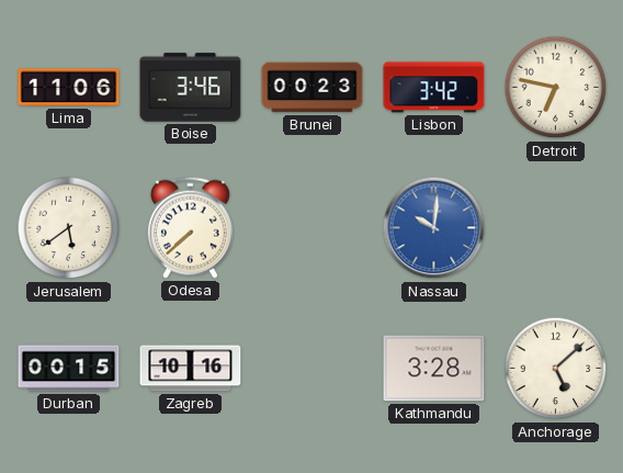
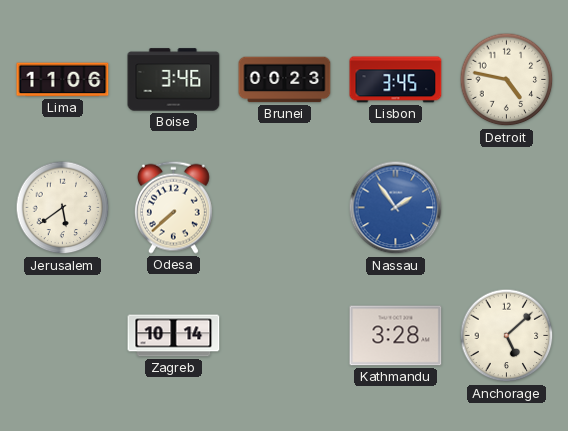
Lisbon: 3:42 -> 3:45 (396, 80)
Detroit: 6:47 -> 4:47 (507, 80)
Nassau: 10:01 -> 1:54 (396, 208)
Durban: 00:15 -> none (69, 369)
Zagreb: 10:16 -> 10:14 (174, 336)
